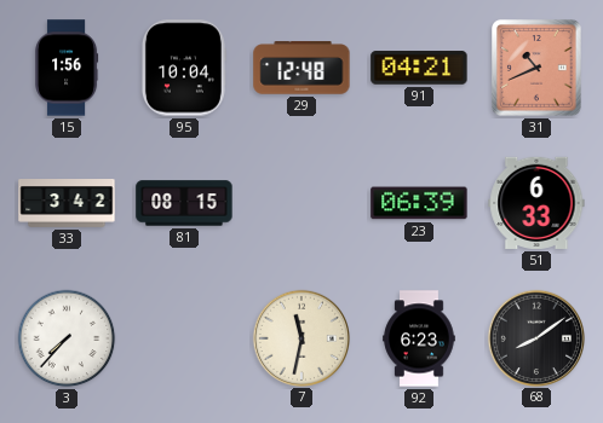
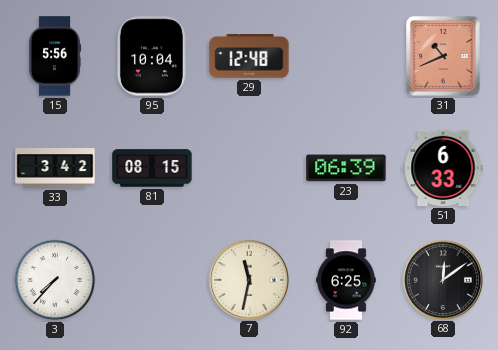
15: 1:56 -> 5:56 (55, 56)
91: 04:21 -> none (419, 68)
92: 6:23 -> 6:25 (346, 280)
68: 8:09 -> 12:09 (442, 279)
